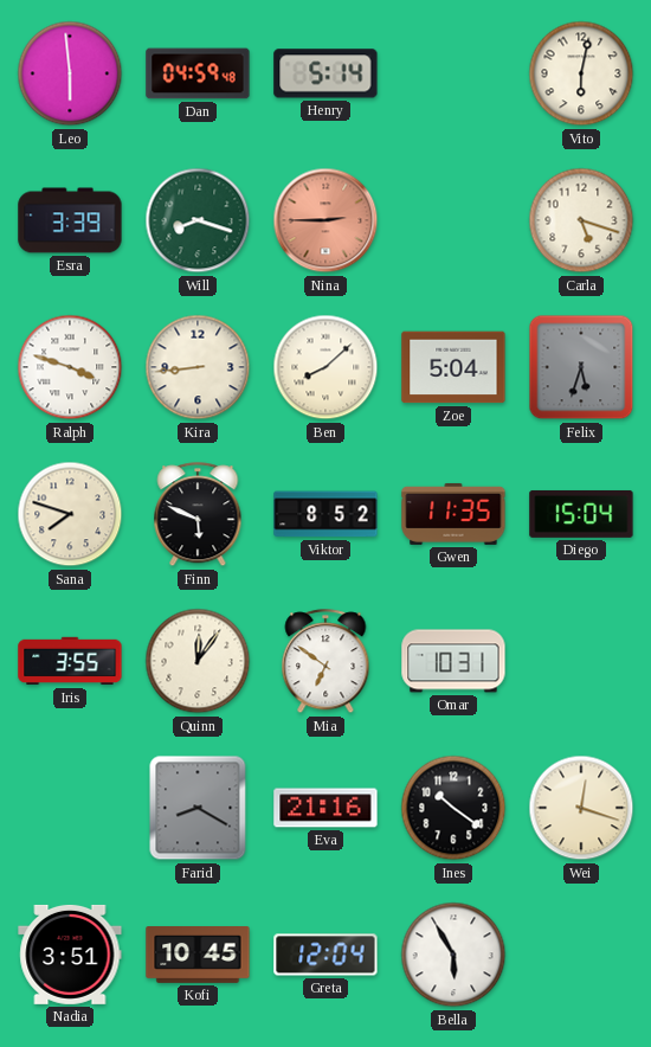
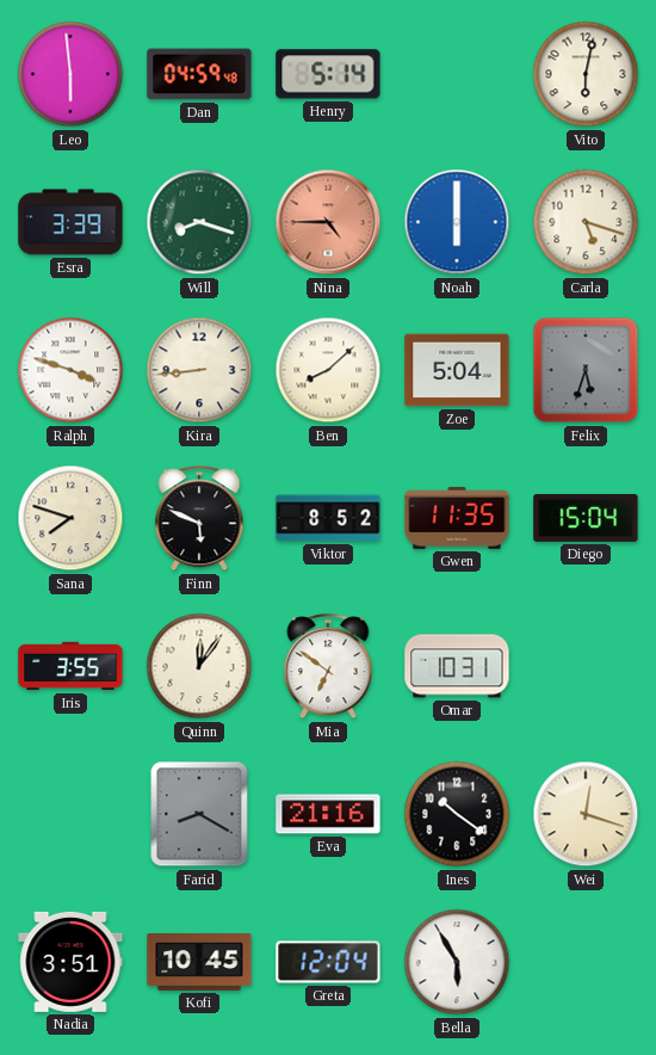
Nina: 2:45 -> 4:45 (328, 222)
Noah: none -> 6:00 (457, 222)
